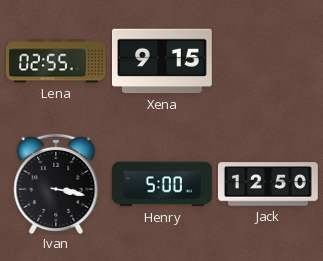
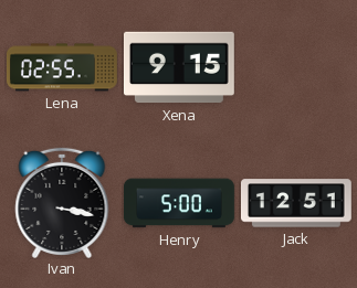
Jack: 12:50 -> 12:51 (296, 203)
